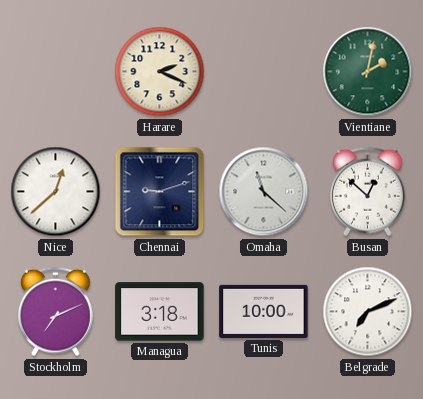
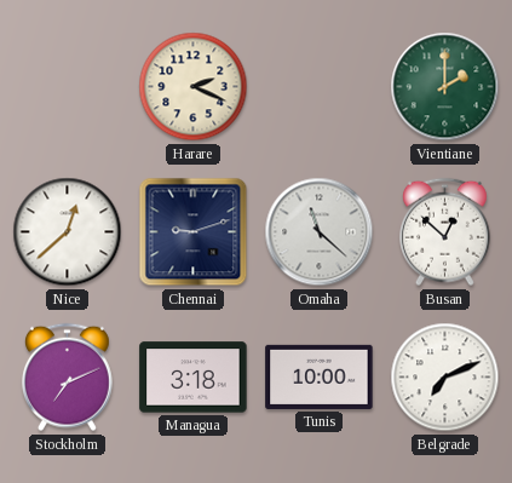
Vientiane: 2:02 -> 2:00 (445, 87)
